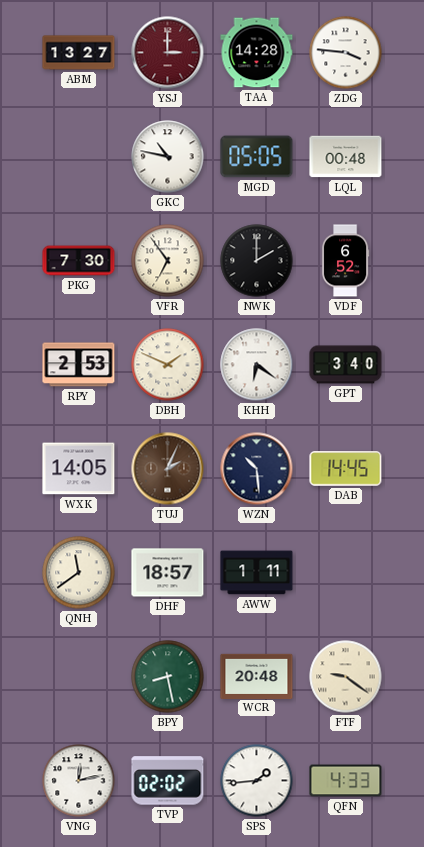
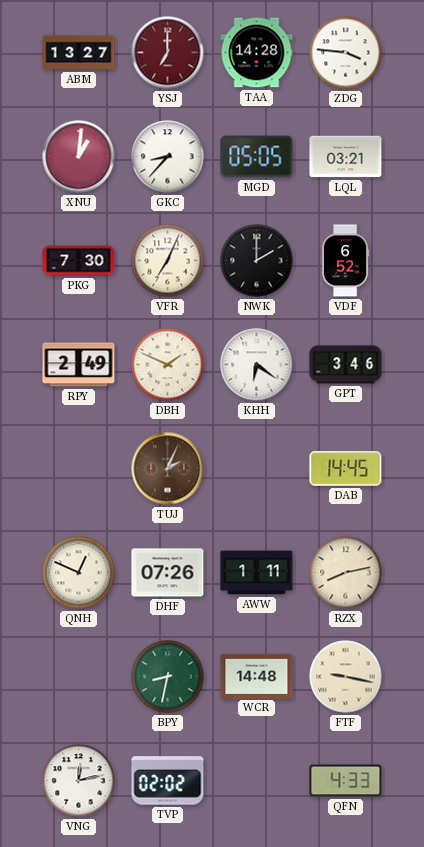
YSJ: 3:00 -> 7:00 (168, 53)
XNU: none -> 1:01 (79, 157)
GKC: 10:47 -> 8:37 (168, 157)
LQL: 00:48 -> 03:21 (346, 157)
VFR: 6:54 -> 7:04 (168, 261)
RPY: 2:53 -> 2:49 (79, 365)
GPT: 3:40 -> 3:46 (346, 365)
WXK: 14:05 -> none (79, 469)
WZN: 10:29 -> none (257, 469)
QNH: 11:39 -> 12:49 (79, 573)
DHF: 18:57 -> 07:26 (168, 573)
RZX: none -> 8:13 (346, 573)
BPY: 8:28 -> 8:32 (168, 677)
WCR: 20:48 -> 14:48 (257, 676)
FTF: 9:21 -> 9:17 (346, 677)
SPS: 1:44 -> none (257, 781)
